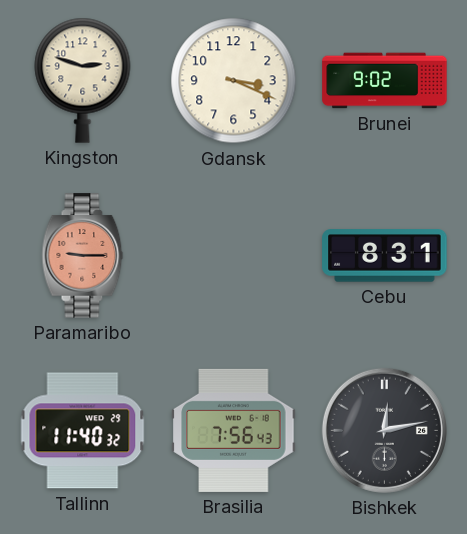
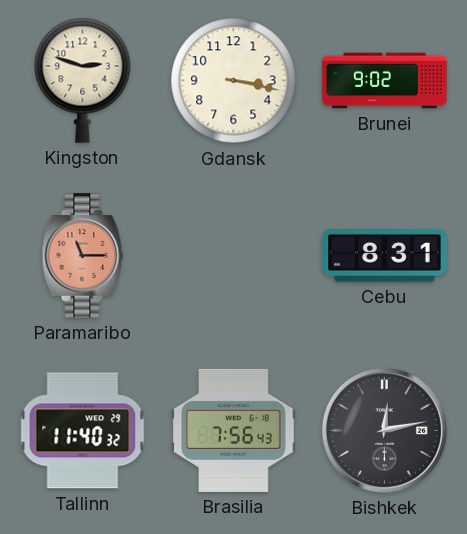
Gdansk: 3:19 -> 3:17 (234, 81)
Paramaribo: 9:15 -> 11:15 (83, 256)
